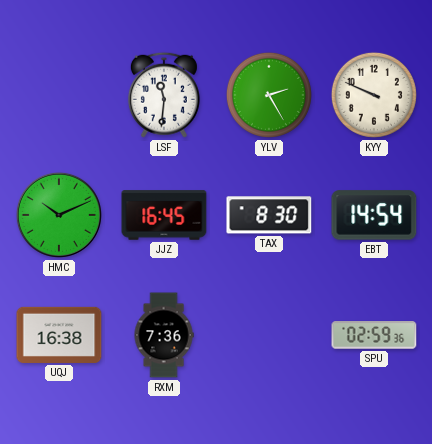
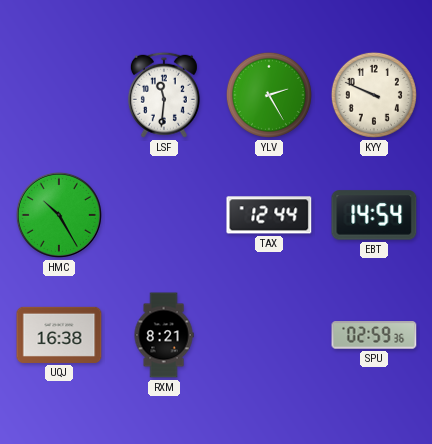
HMC: 10:11 -> 10:25 (59, 215)
JJZ: 16:45 -> none (164, 215)
TAX: 8:30 -> 12:44 (269, 215)
RXM: 7:36 -> 8:21 (164, 335)
